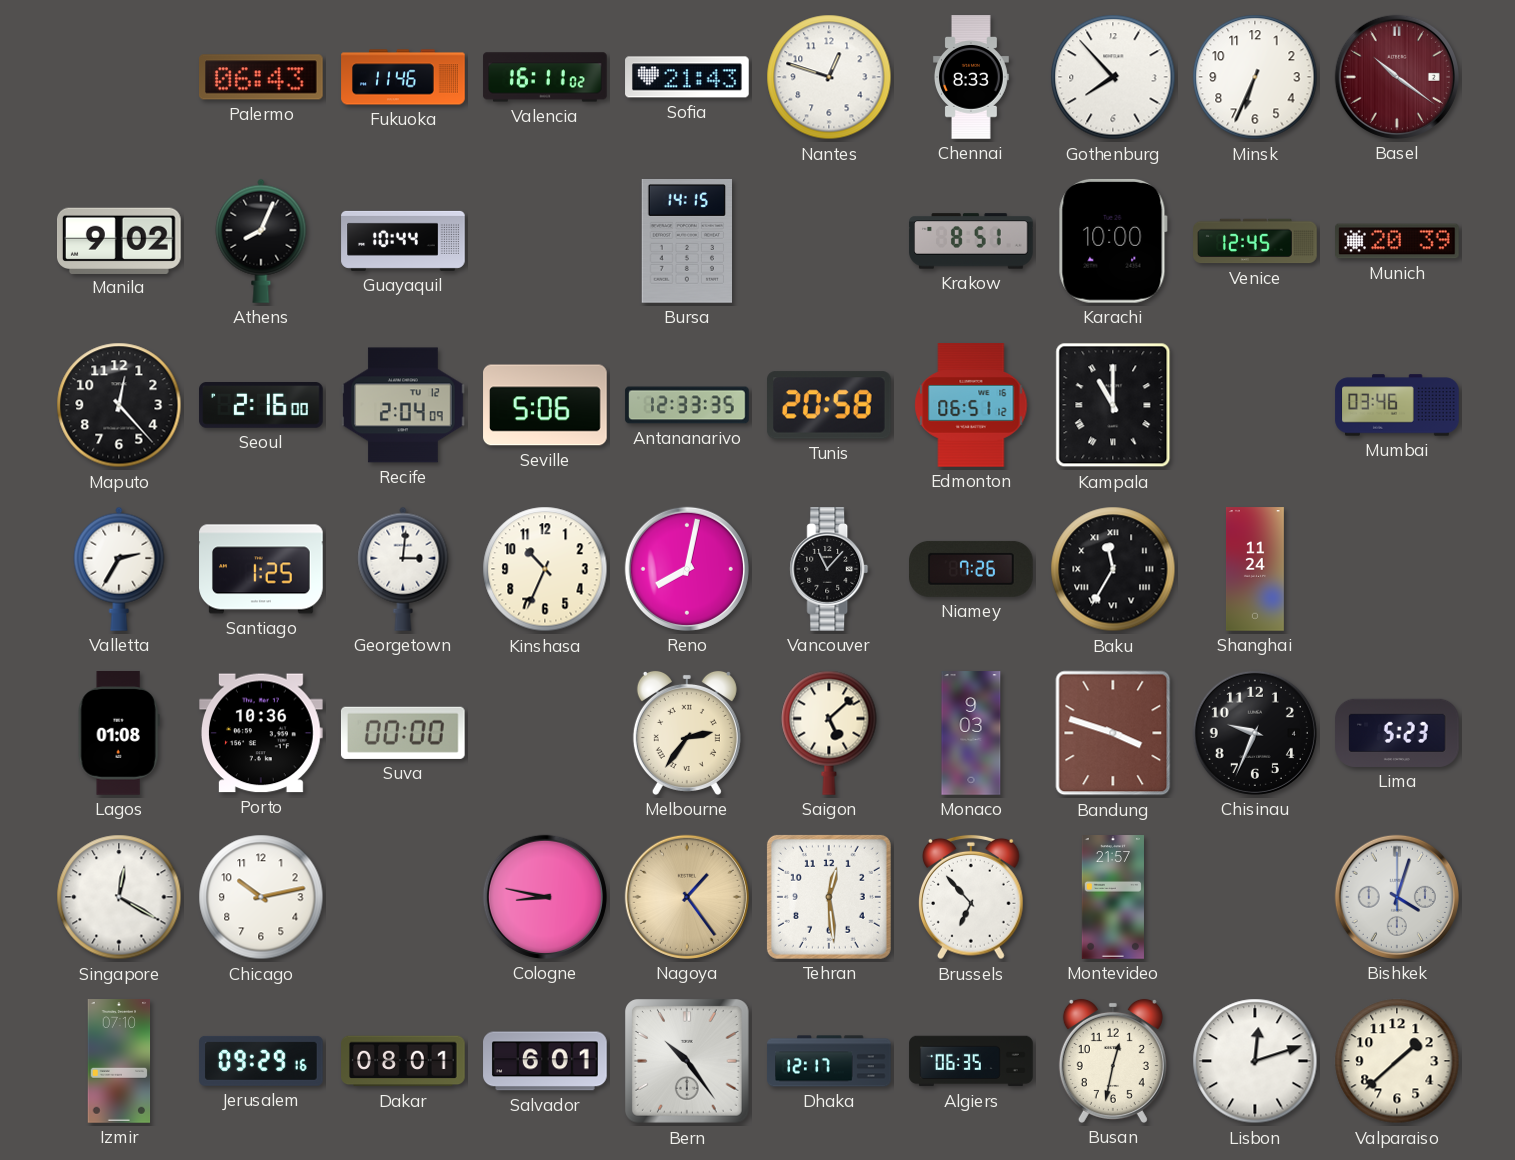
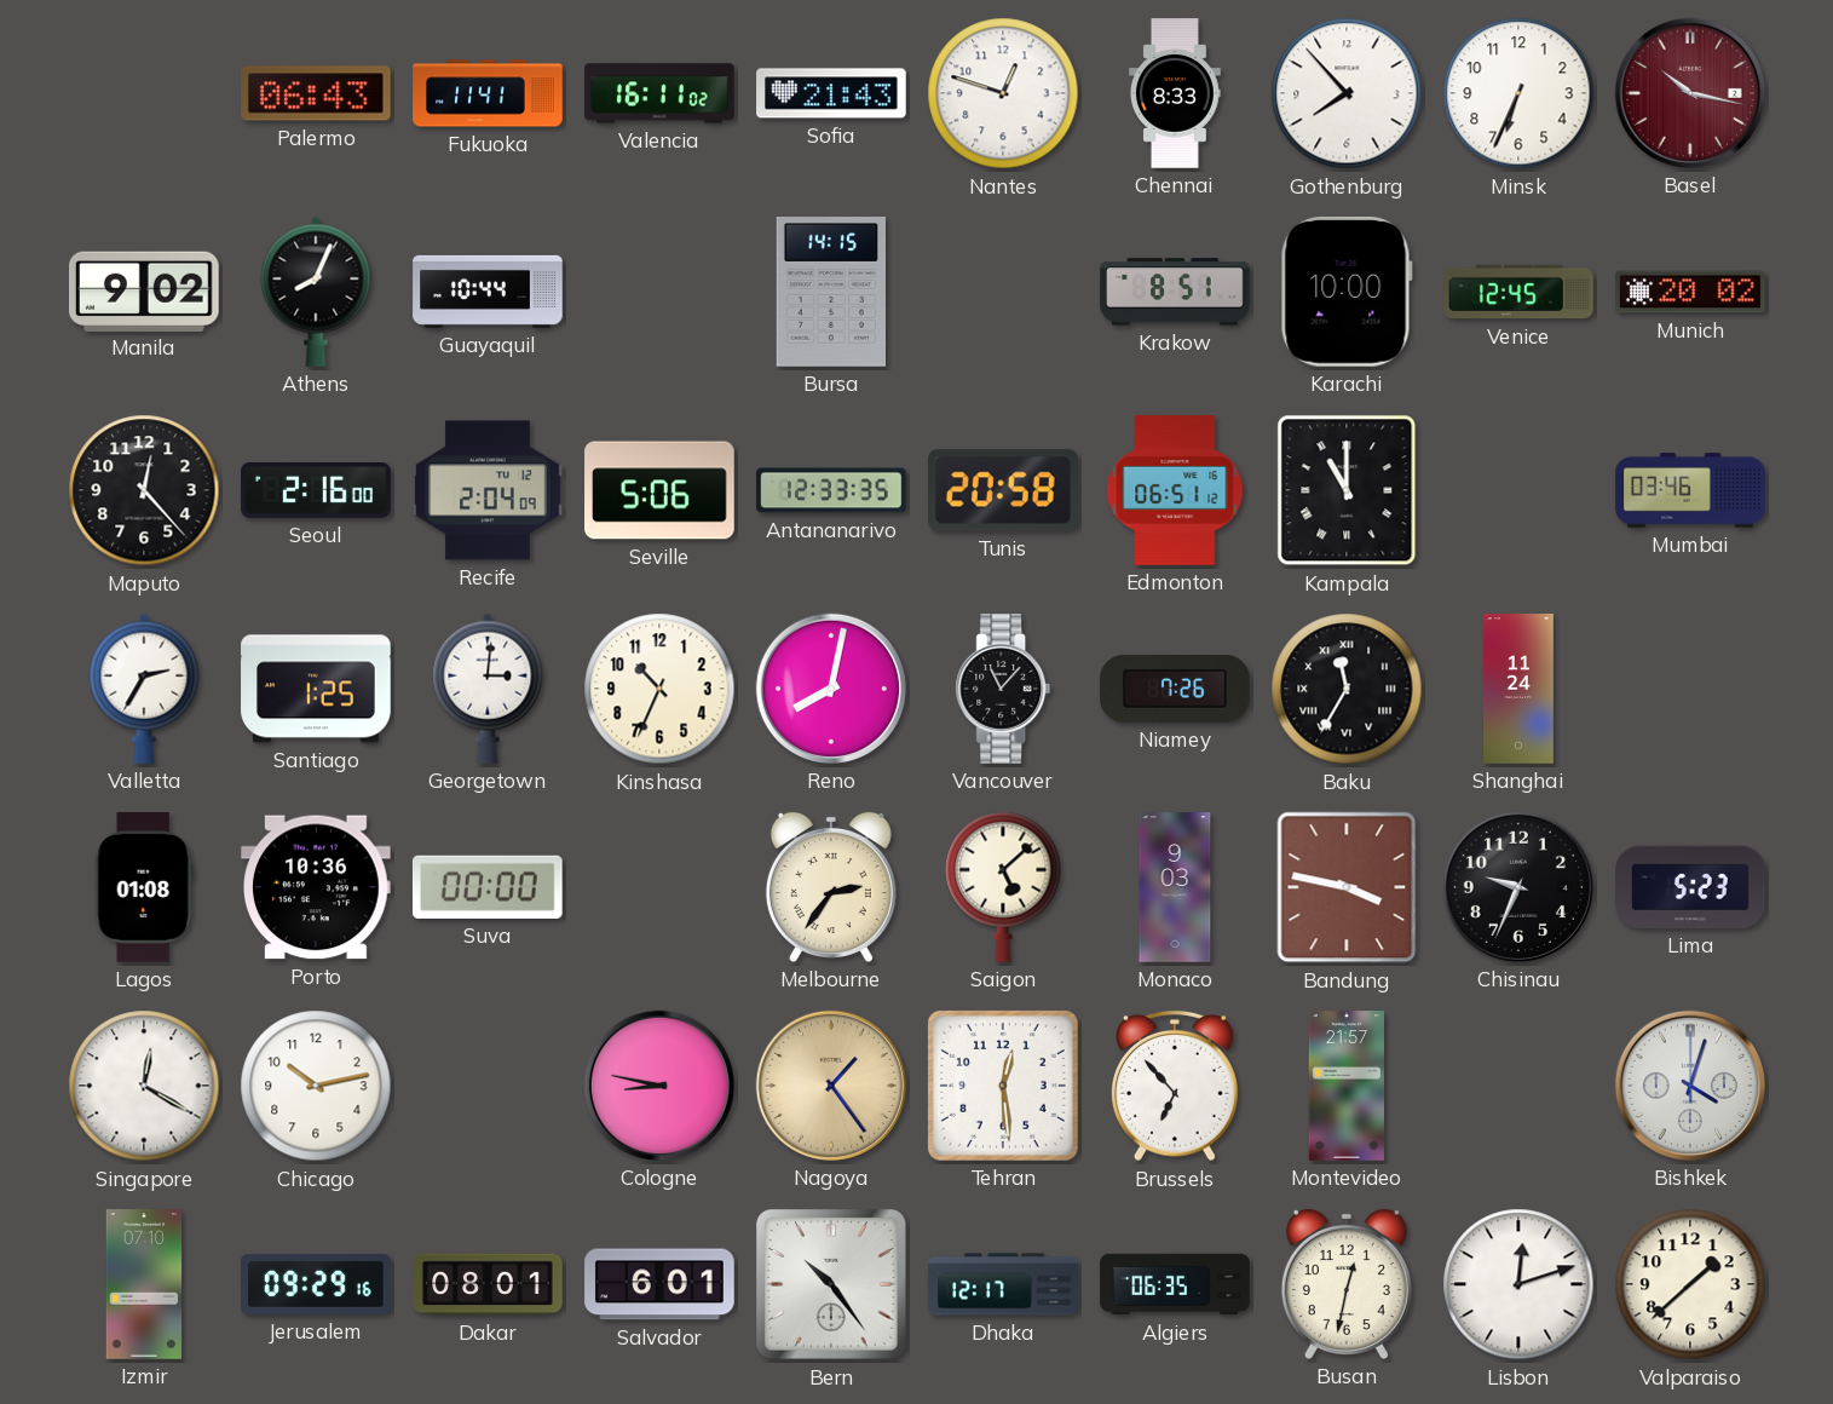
Fukuoka: 11:46 -> 11:41 (488, 93)
Basel: 10:21 -> 10:17 (1690, 93)
Munich: 20:39 -> 20:02 (1690, 292)
Bandung: 3:48 -> 3:47 (1347, 887)
